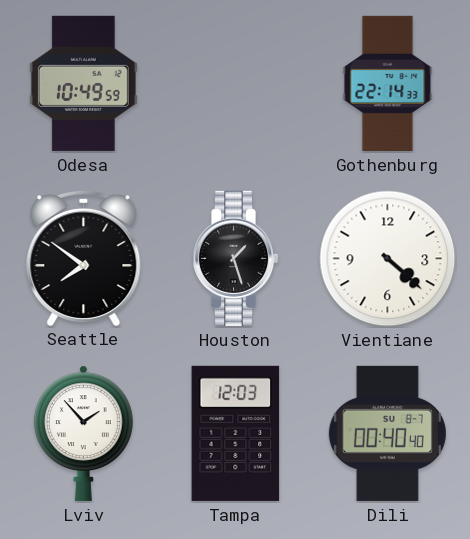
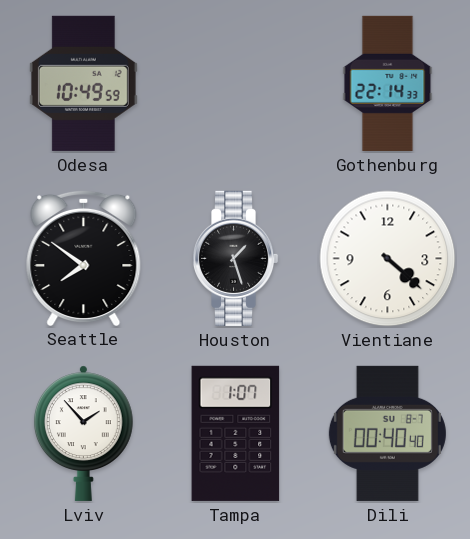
Tampa: 12:03 -> 1:07 (236, 433)
